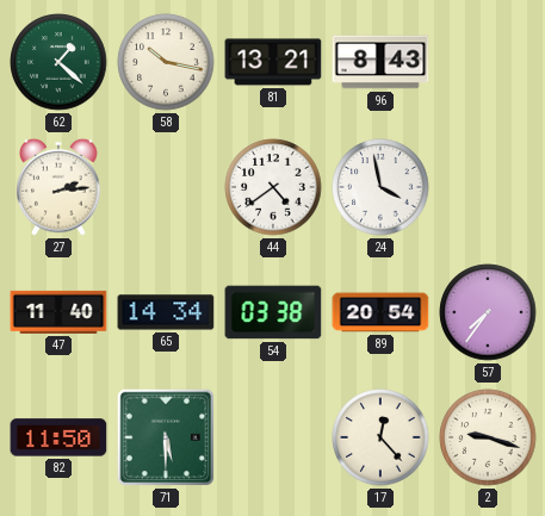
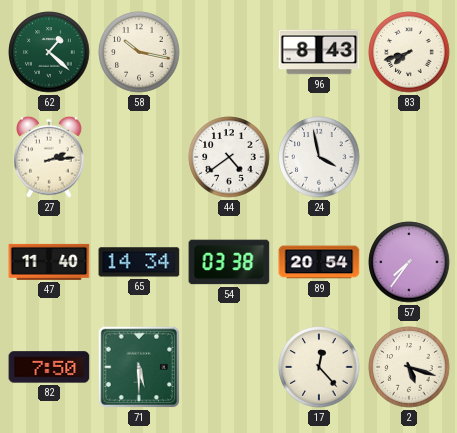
81: 13:21 -> none (273, 62)
83: none -> 7:42 (409, 52)
82: 11:50 -> 7:50 (49, 367)
2: 9:18 -> 5:18 (409, 367)
